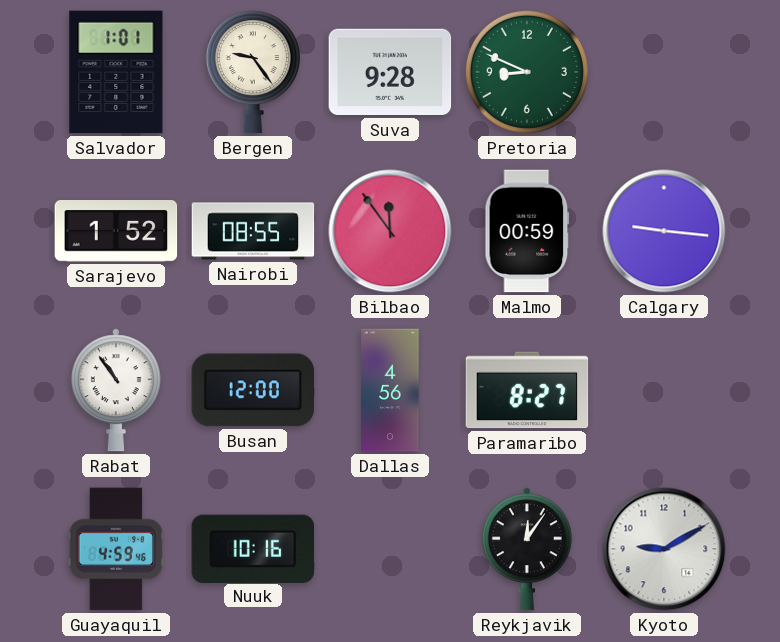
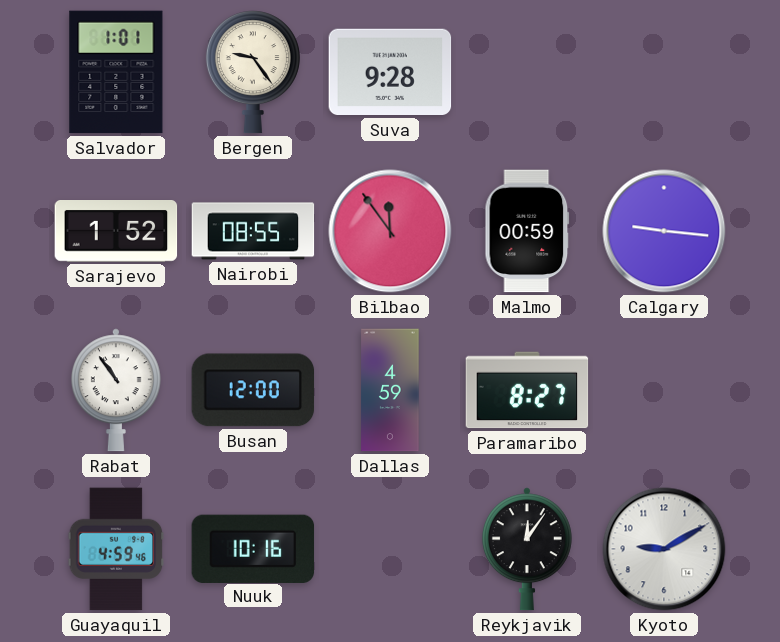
Pretoria: 8:49 -> none (527, 72)
Dallas: 4:56 -> 4:59 (390, 390)
